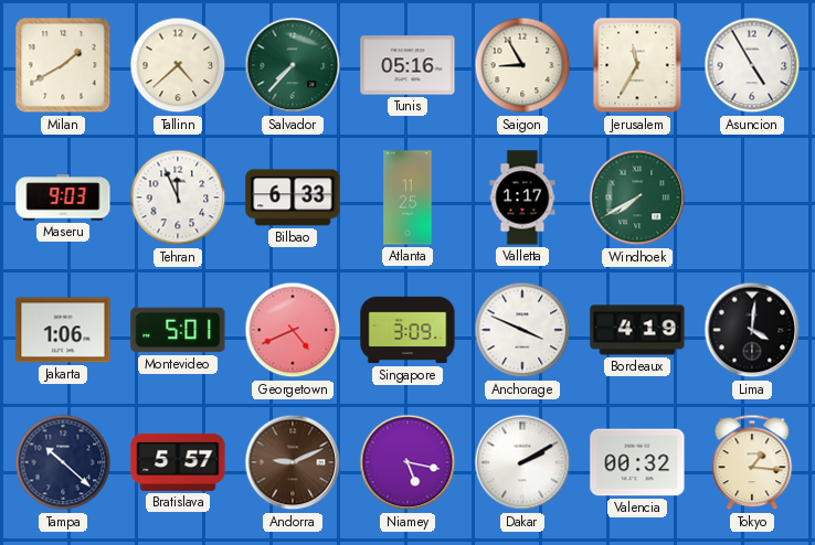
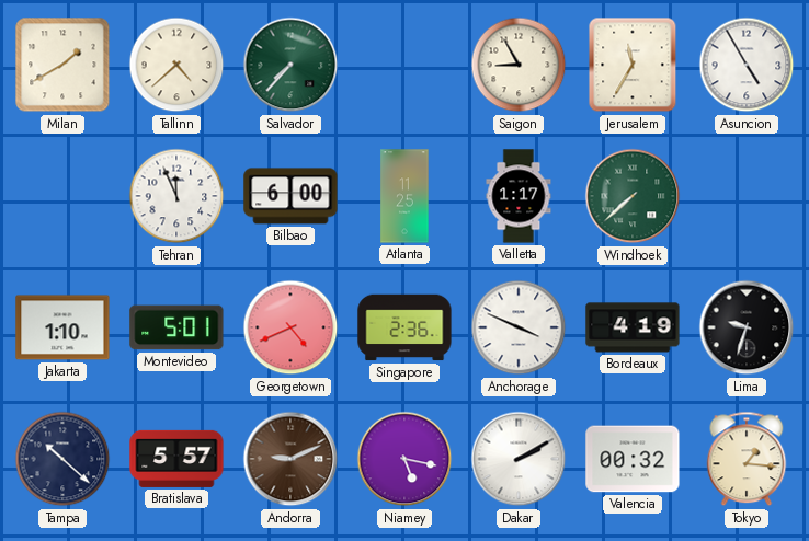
Tunis: 05:16 -> none (407, 65)
Maseru: 9:03 -> none (63, 197)
Bilbao: 6:33 -> 6:00 (290, 196)
Windhoek: 7:40 -> 7:38 (633, 196)
Jakarta: 1:06 -> 1:10 (62, 327)
Singapore: 3:09 -> 2:36 (404, 327)
Lima: 4:01 -> 9:33 (747, 327)
